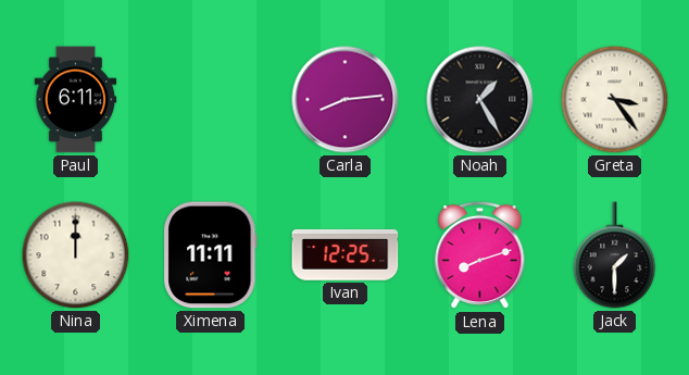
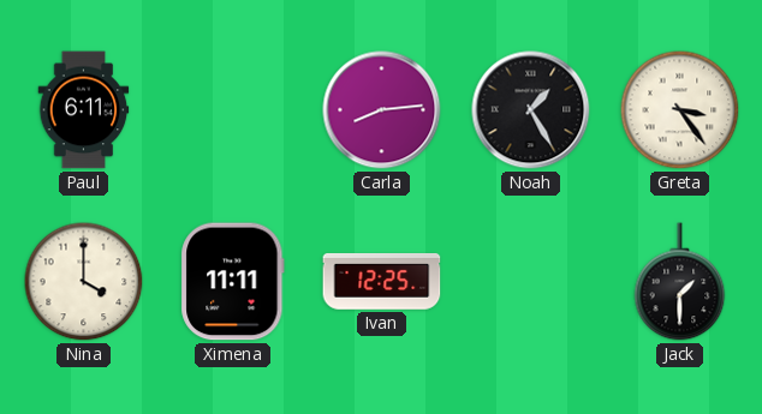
Nina: 12:00 -> 4:00 (84, 282)
Lena: 8:12 -> none (480, 255)
